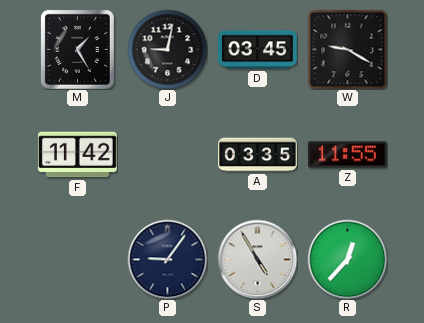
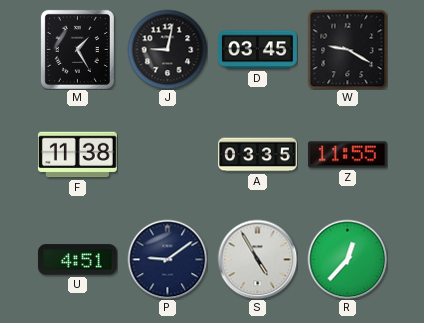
F: 11:42 -> 11:38 (77, 155)
U: none -> 4:51 (77, 260)
P: 9:06 -> 9:09 (167, 259)
